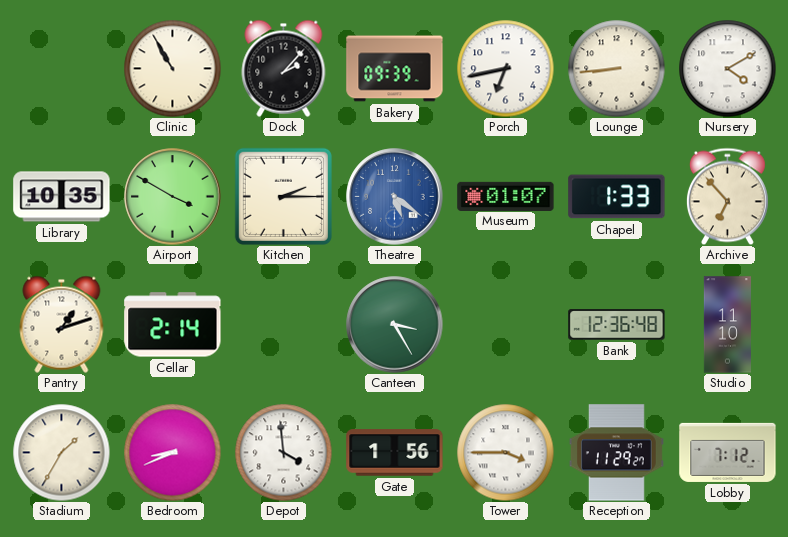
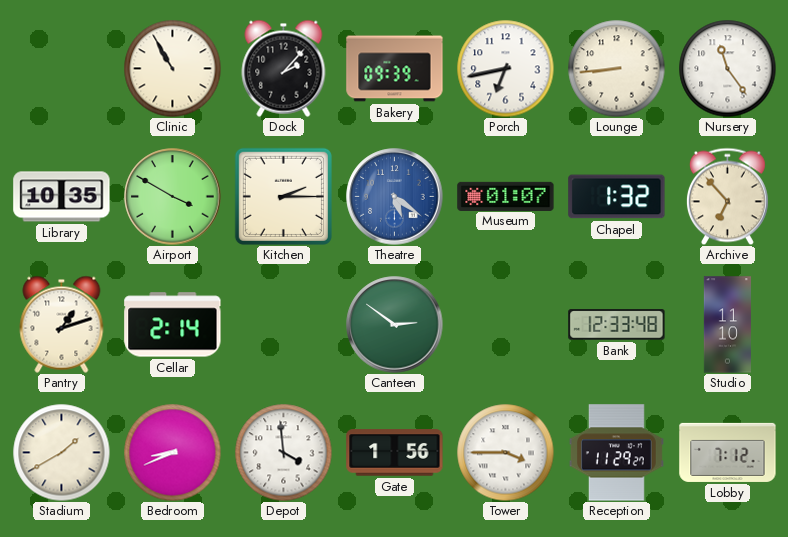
Nursery: 4:10 -> 11:24 (727, 68)
Chapel: 1:33 -> 1:32 (617, 197)
Canteen: 3:25 -> 2:51 (395, 325)
Bank: 12:36 -> 12:33 (617, 325)
Stadium: 1:35 -> 1:40 (61, 452)
